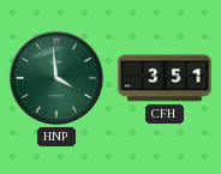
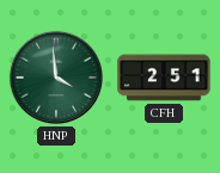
CFH: 3:51 -> 2:51 (164, 78)
